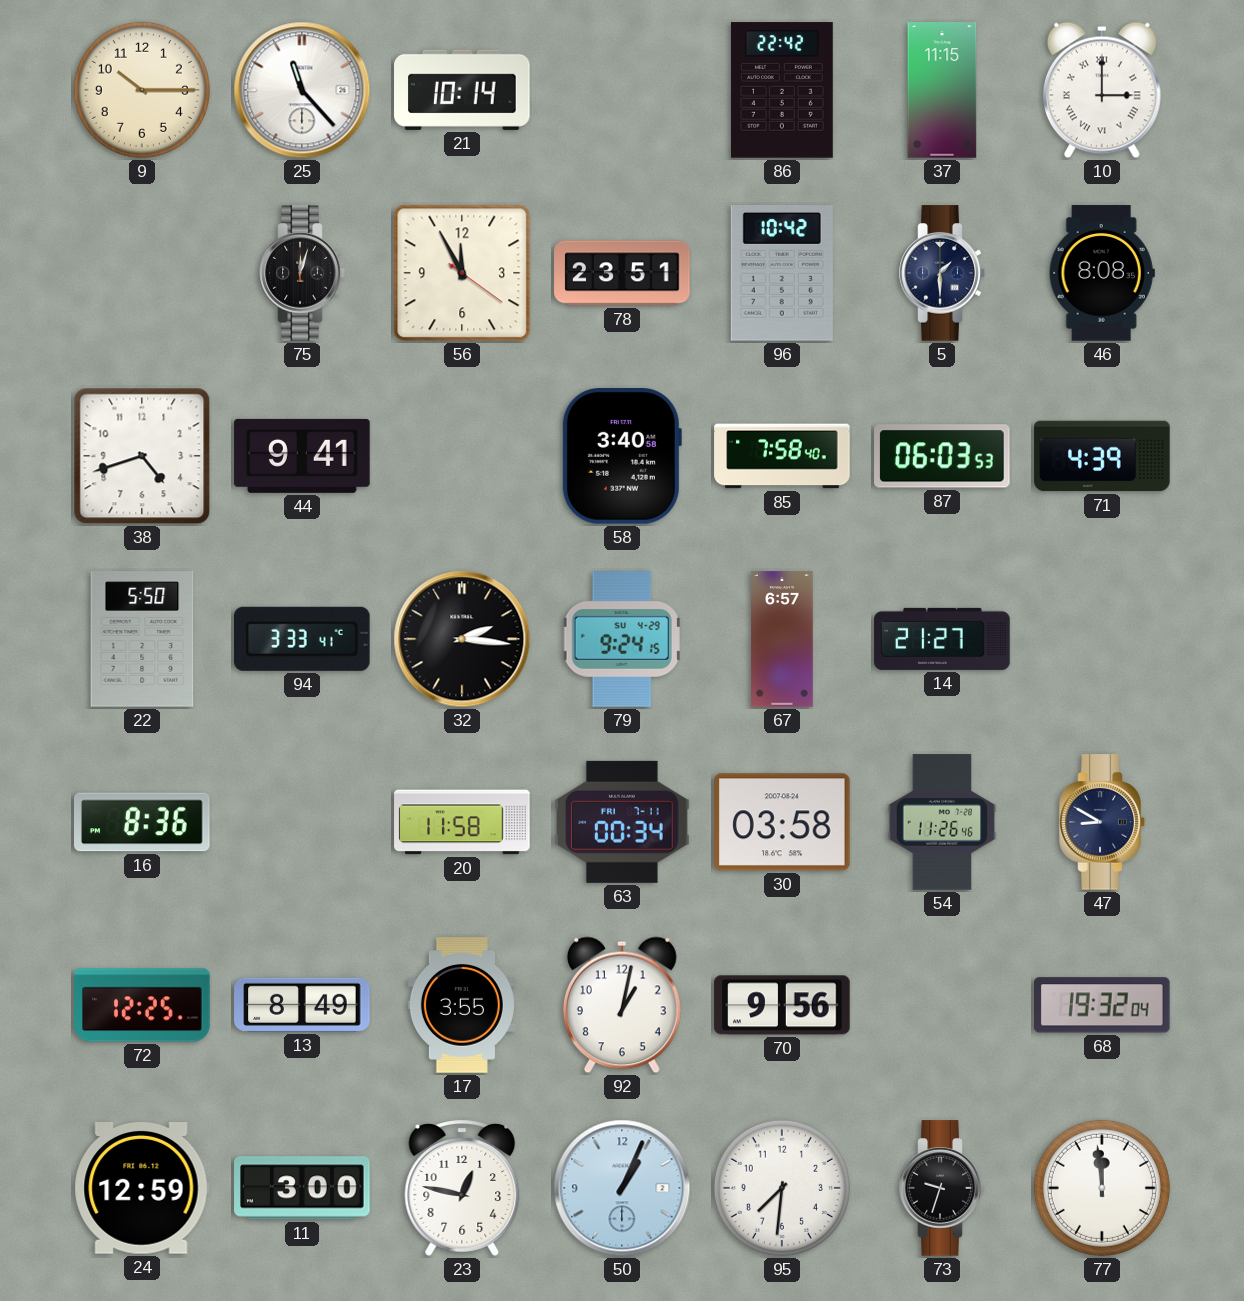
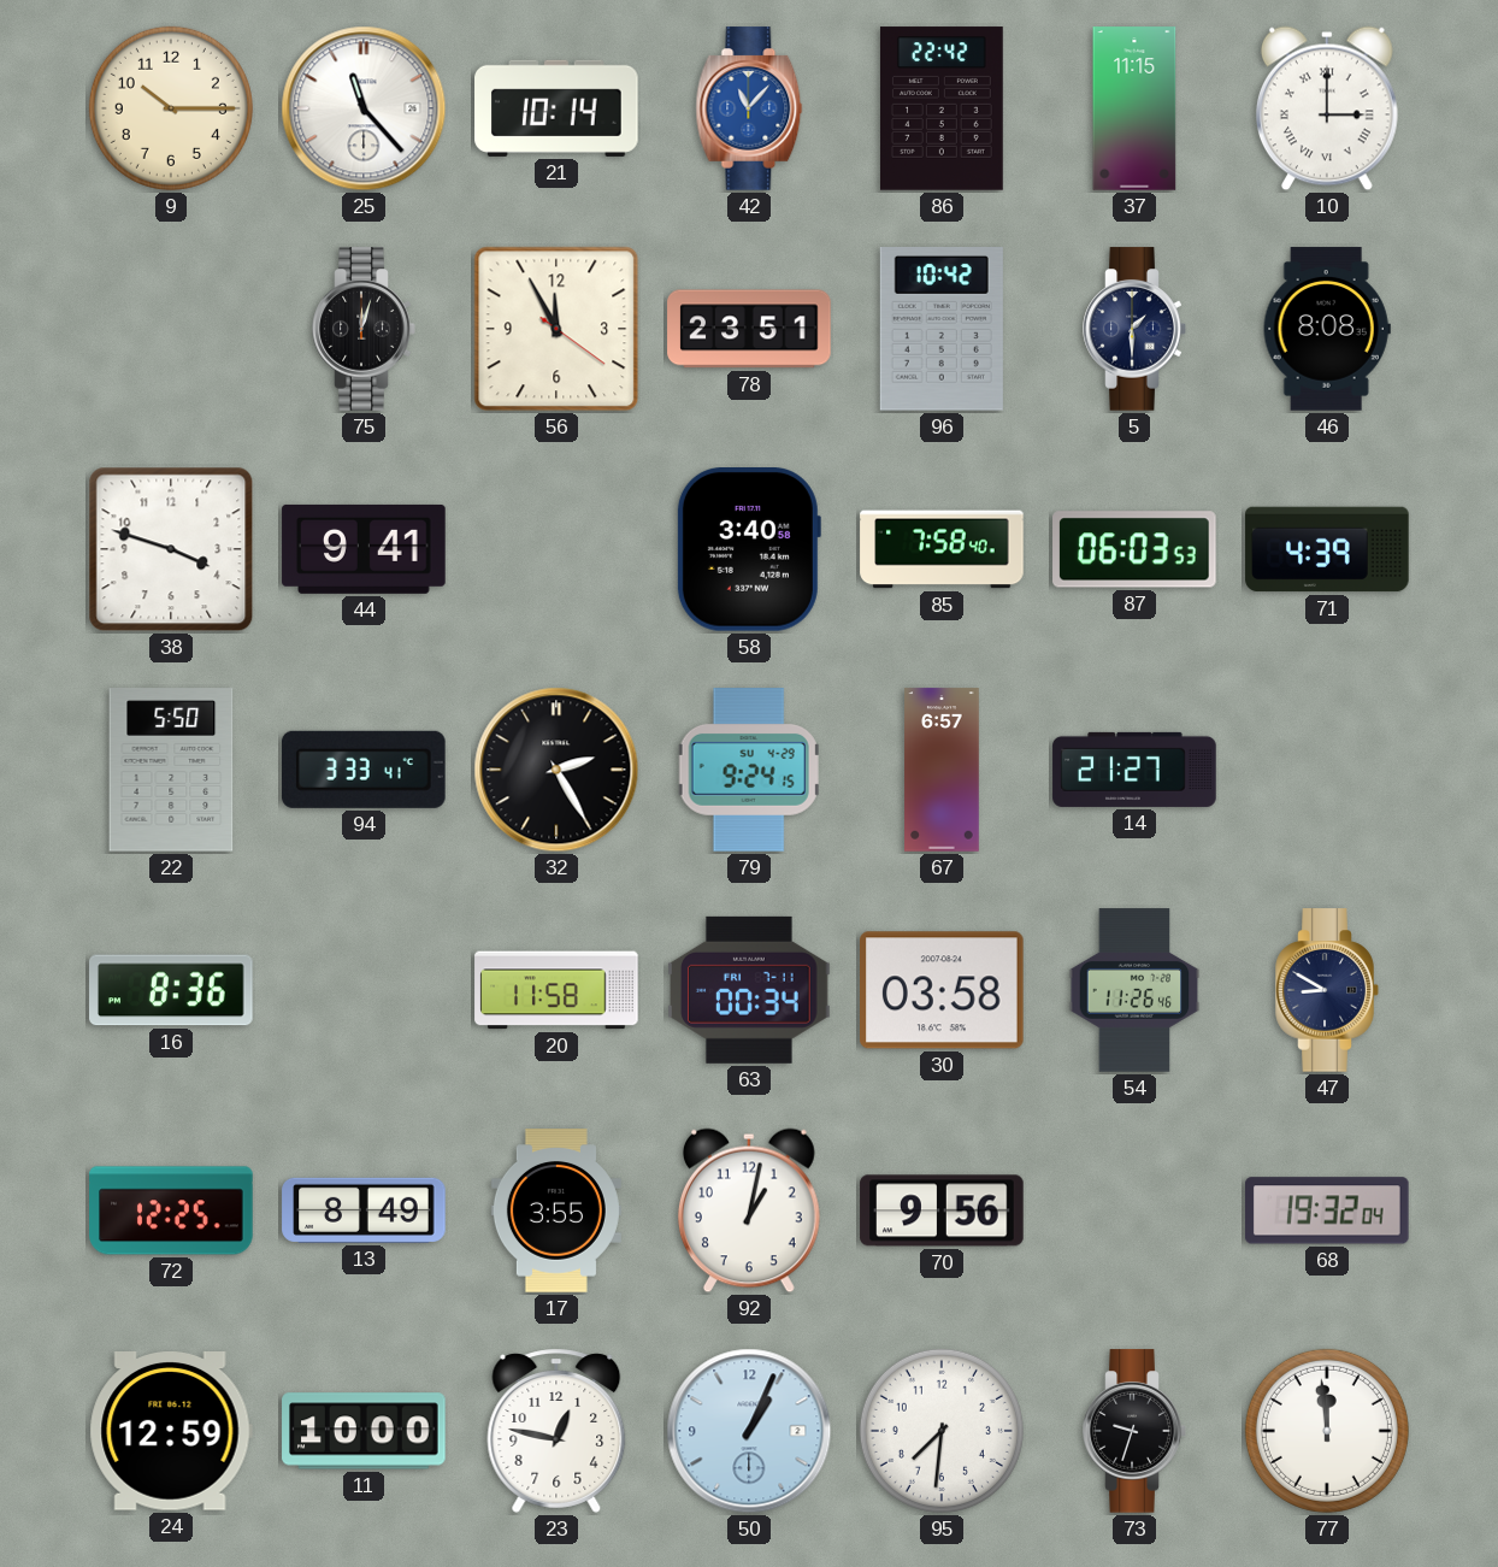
42: none -> 11:07 (749, 108)
38: 4:42 -> 3:48 (171, 549)
32: 2:16 -> 2:25 (556, 770)
11: 3:00 -> 10:00 (364, 1431)
